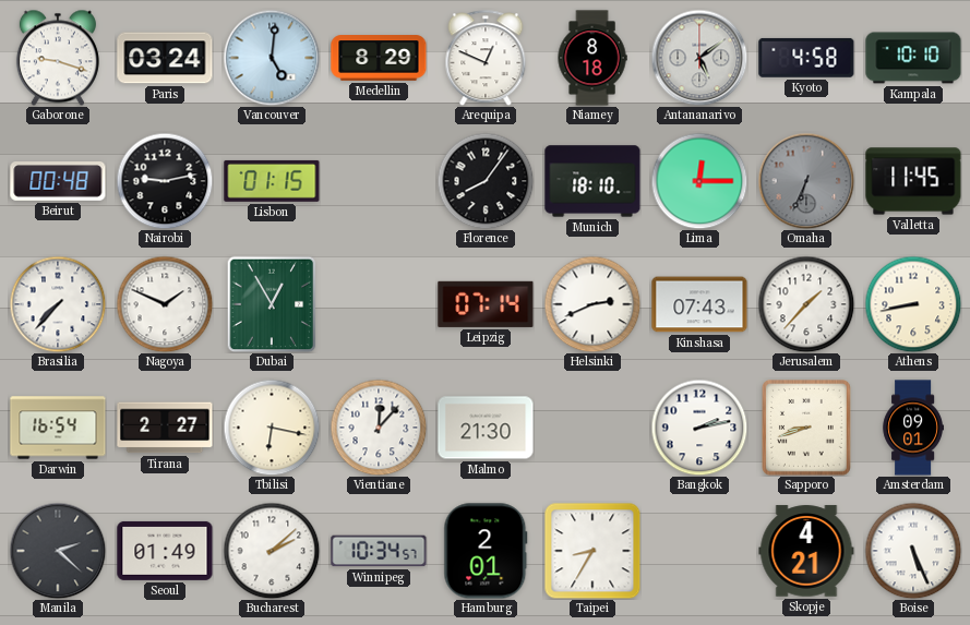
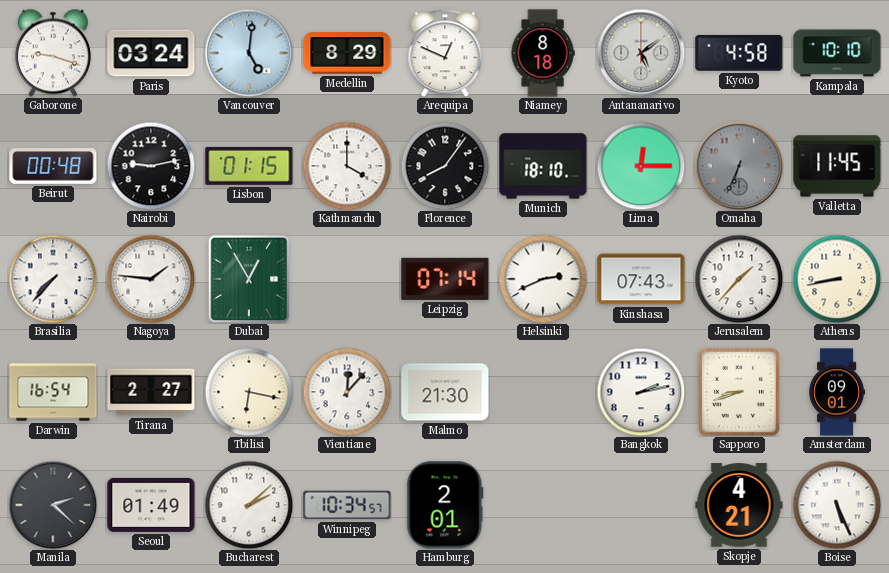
Kathmandu: none -> 4:00 (347, 166)
Nagoya: 1:49 -> 1:46 (151, 279)
Taipei: 8:35 -> none (592, 551)
